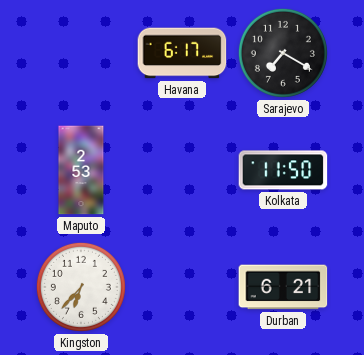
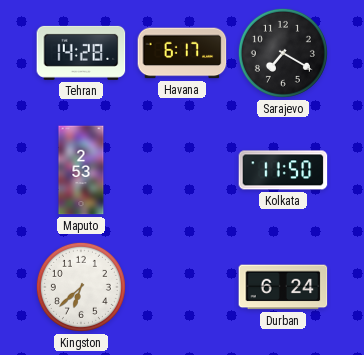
Tehran: none -> 14:28 (81, 53)
Kingston: 6:37 -> 6:38 (81, 287)
Durban: 6:21 -> 6:24 (283, 287)
